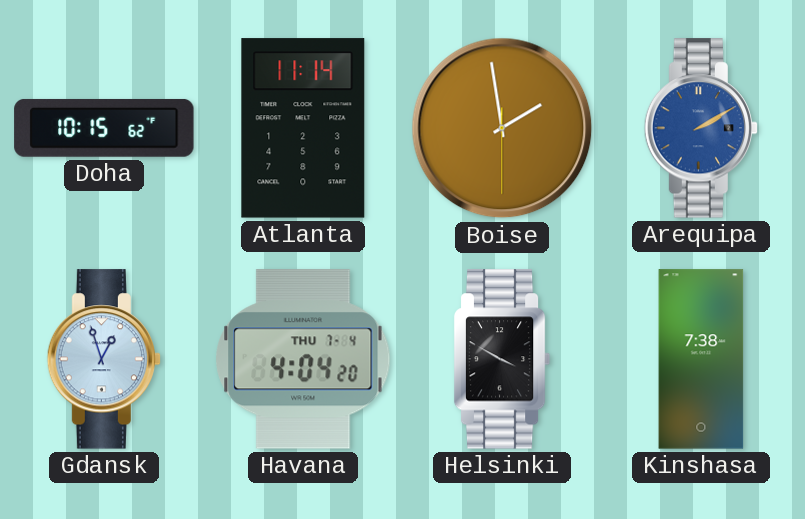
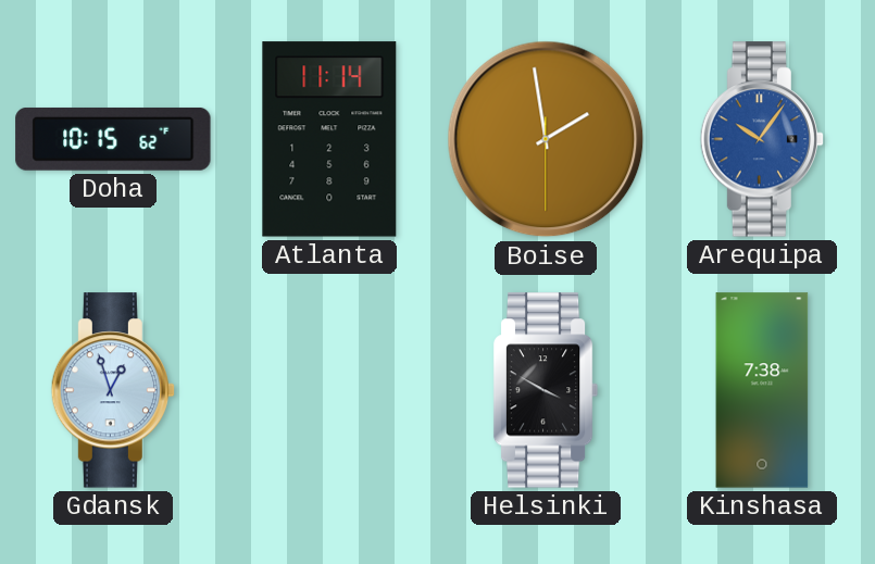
Arequipa: 2:10 -> 10:06 (762, 139)
Havana: 4:04 -> none (303, 359)
